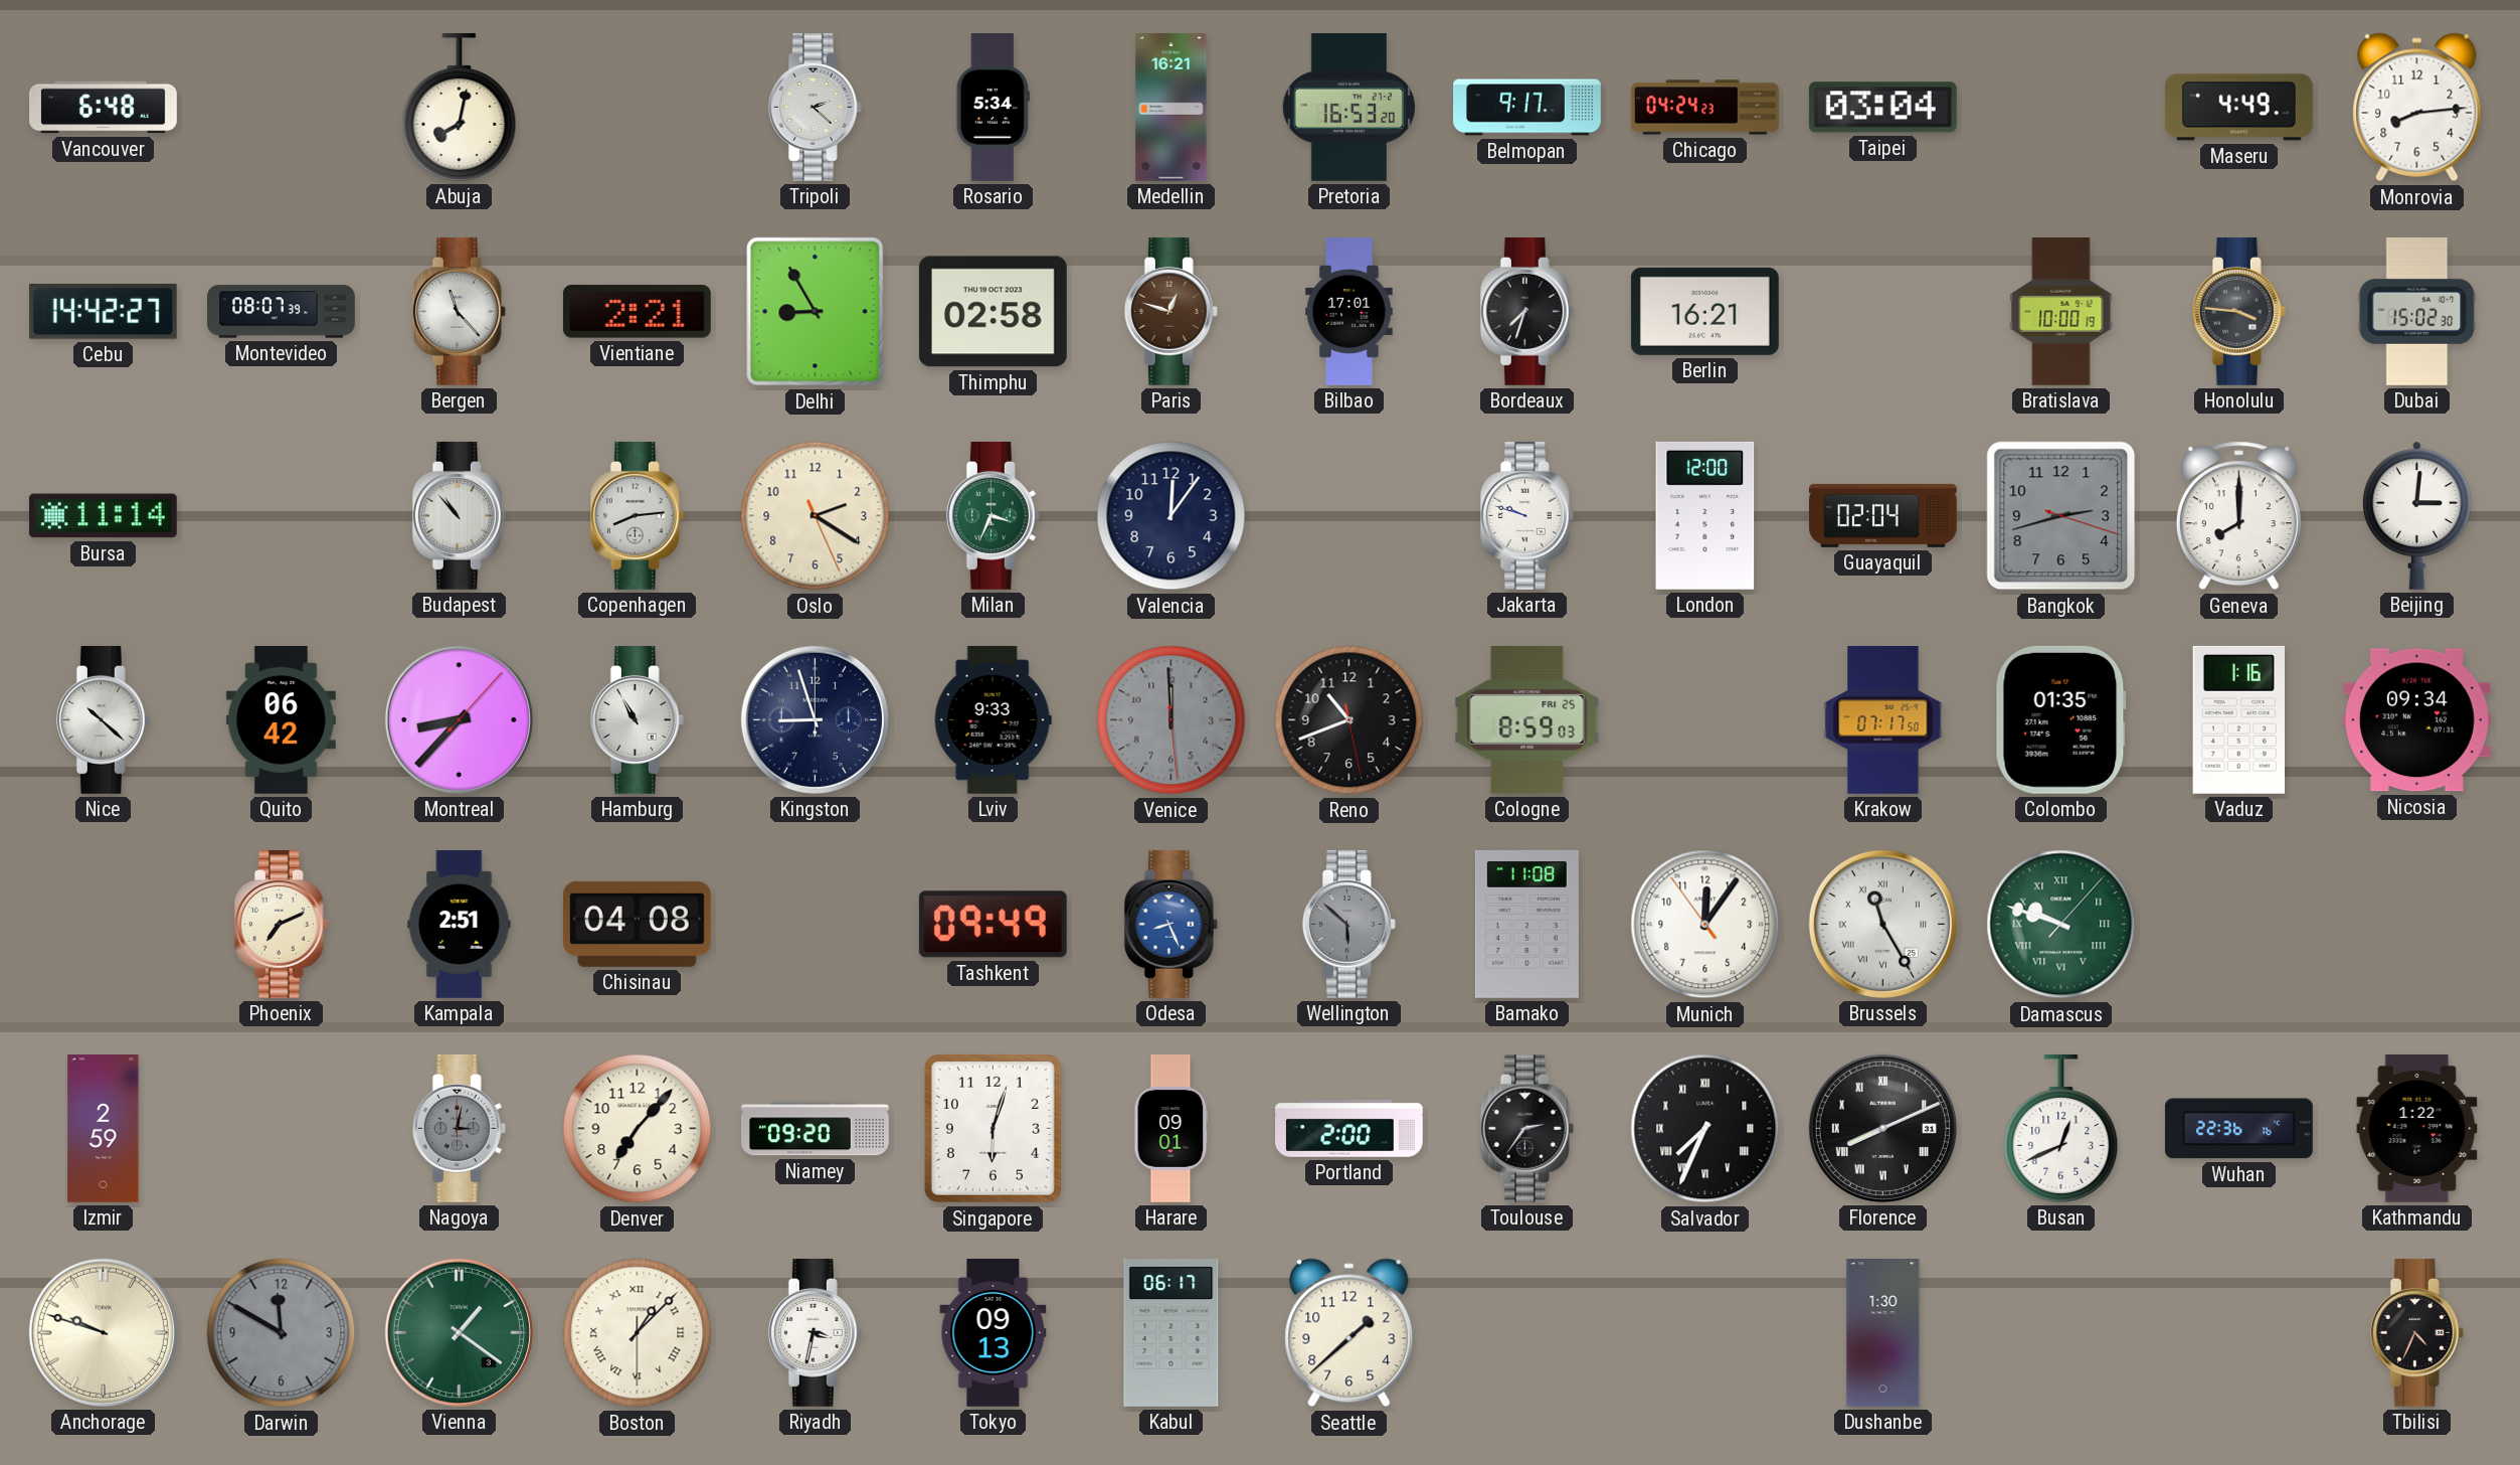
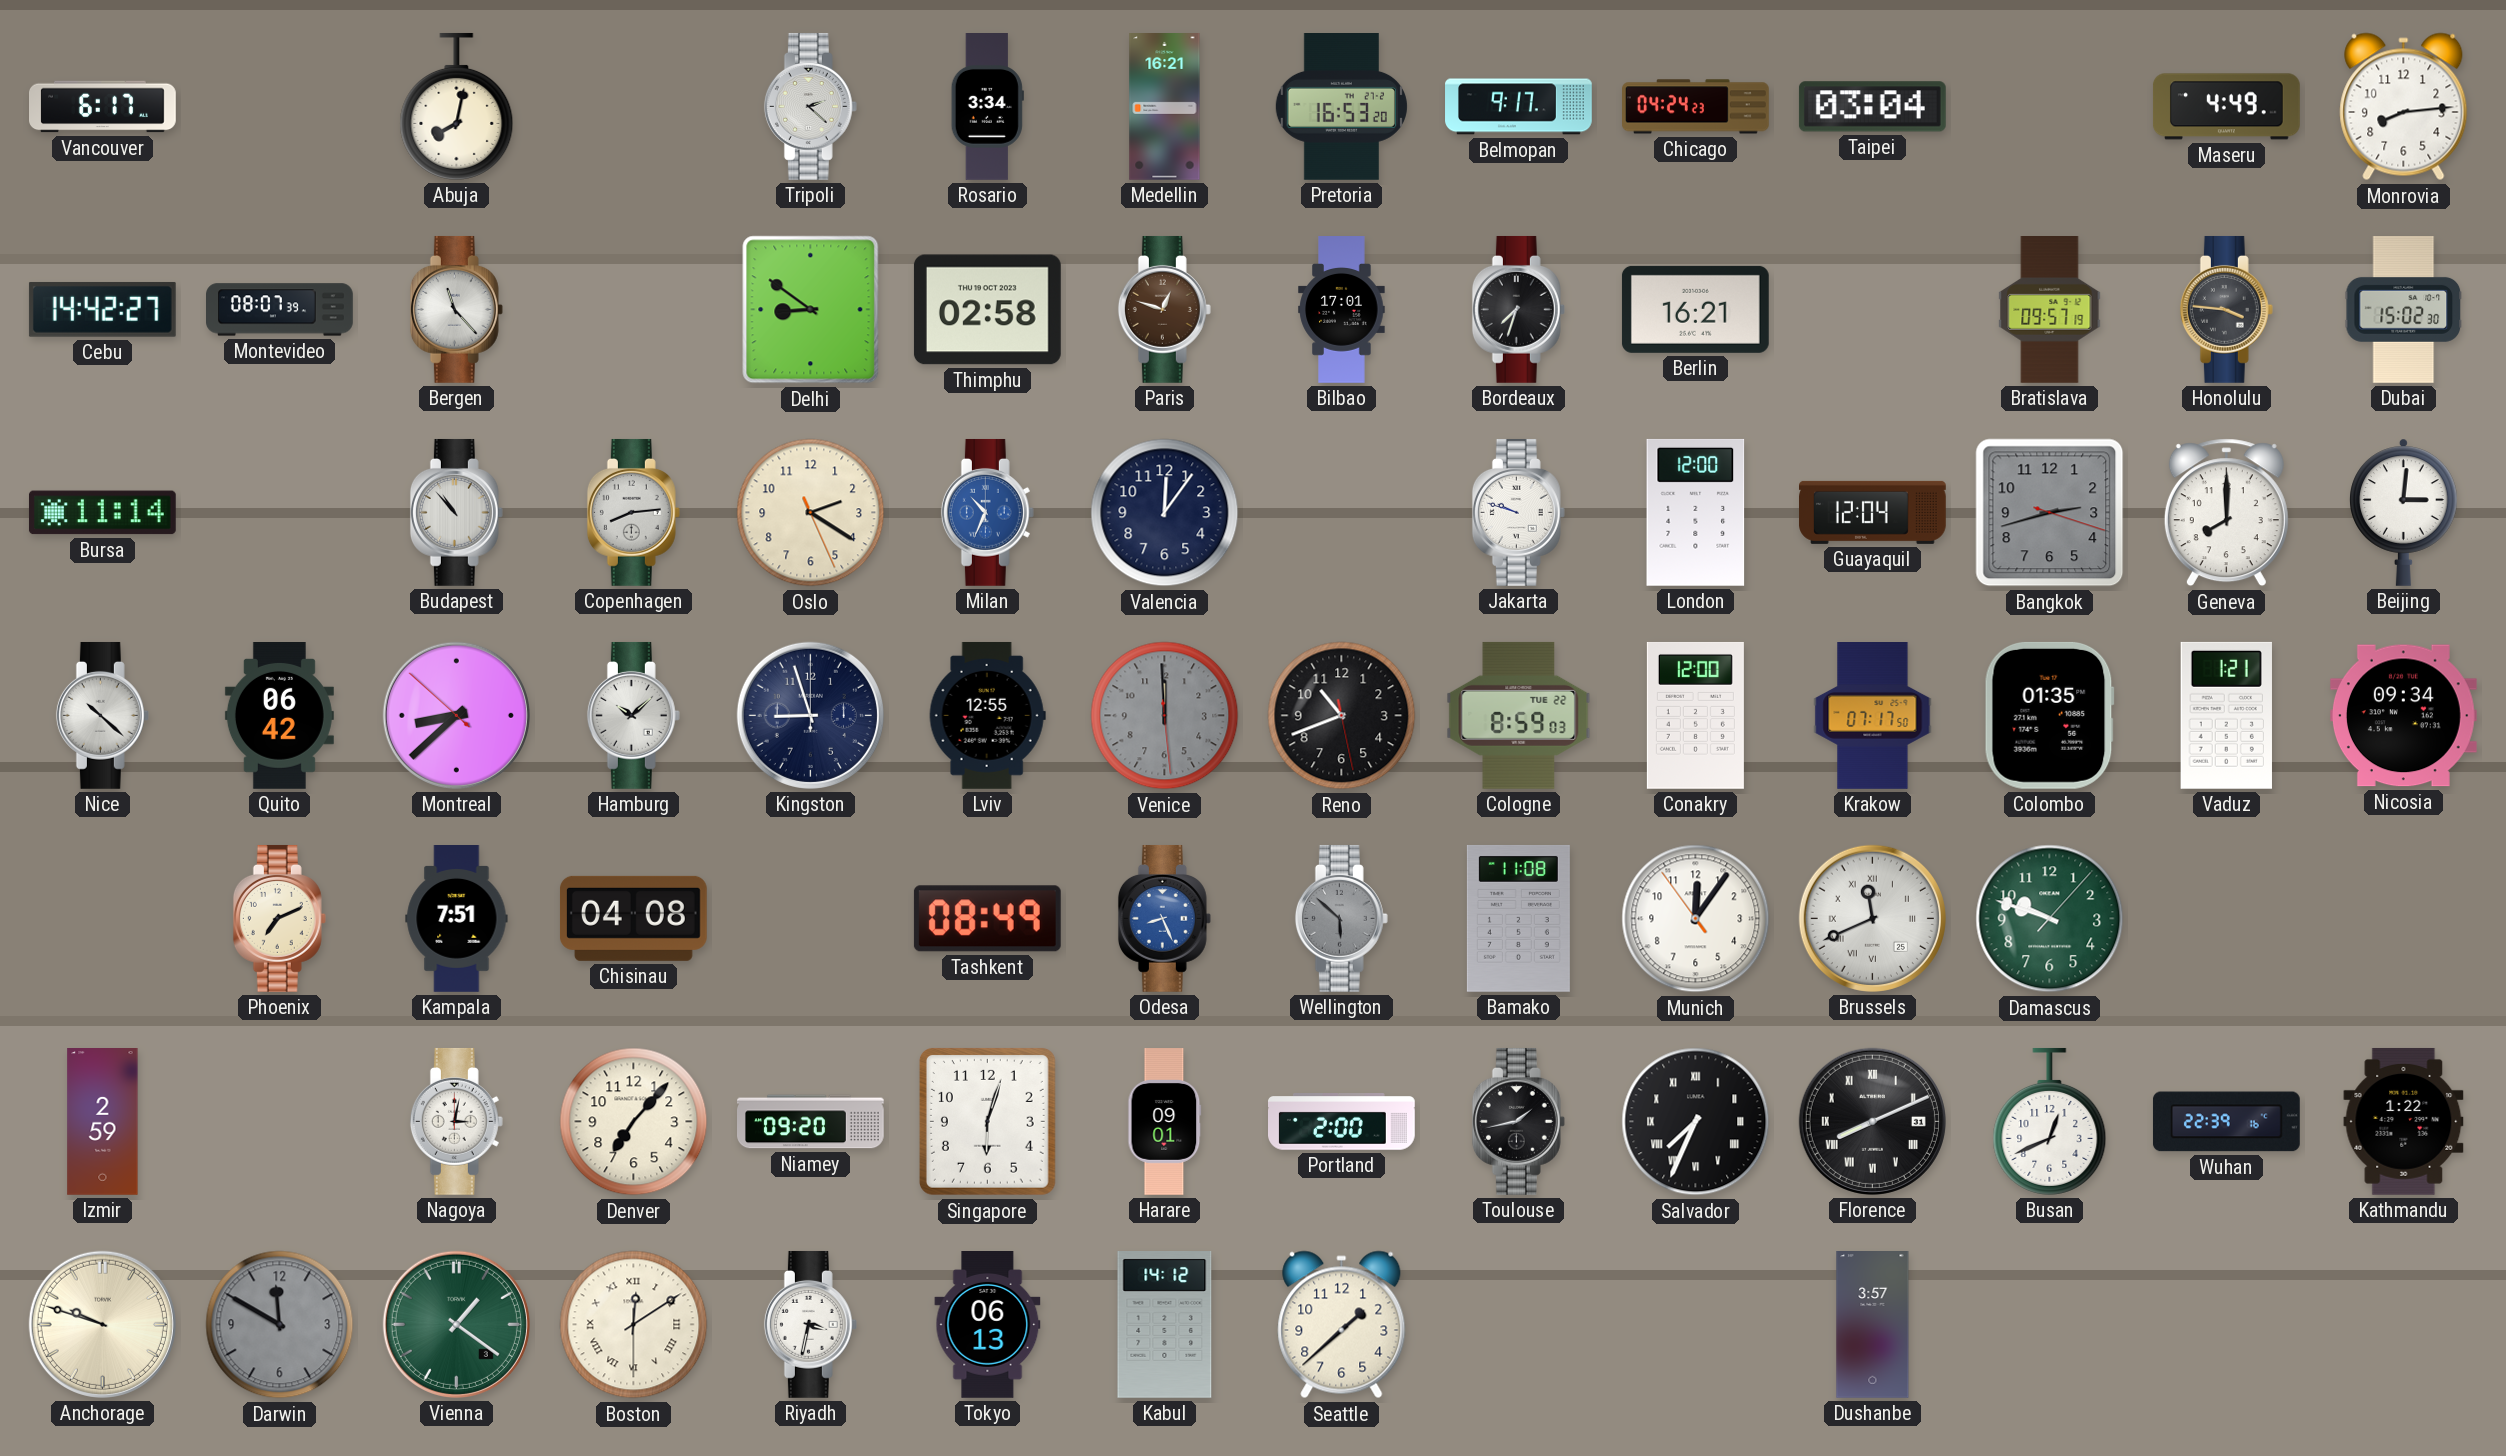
Vancouver: 6:48 -> 6:17 (103, 107)
Rosario: 5:34 -> 3:34 (987, 107)
Vientiane: 2:21 -> none (637, 312)
Delhi: 8:55 -> 8:51 (811, 310)
Bratislava: 10:00 -> 09:57 (2050, 310)
Milan: 3:34 -> 10:34 (987, 512)
Milan dial: green -> blue (987, 512)
Guayaquil: 02:04 -> 12:04 (1873, 512)
Montreal: 8:37:07 -> 8:37:52 (456, 715)
Hamburg: 10:55 -> 10:08 (633, 715)
Lviv: 9:33 -> 12:55 (987, 715)
Cologne date: FRI 25 -> TUE 22 (1519, 715)
Conakry: none -> 12:00 (1695, 715)
Vaduz: 1:16 -> 1:21 (2226, 715)
Kampala: 2:51 -> 7:51 (457, 919)
Tashkent: 09:49 -> 08:49 (987, 919)
Brussels: 11:25 -> 11:41 (1872, 918)
Damascus numerals: Roman -> Arabic (2050, 919)
Nagoya dial: grey -> white (456, 1121)
Toulouse: 2:36 -> 1:43 (1518, 1121)
Wuhan: 22:36 -> 22:39 (2226, 1122)
Boston: 1:07 -> 12:09 (634, 1325)
Tokyo: 09:13 -> 06:13 (988, 1325)
Kabul: 06:17 -> 14:12 (1165, 1325)
Dushanbe: 1:30 -> 3:57 (1873, 1325)
Tbilisi: 4:34 -> none (2416, 1332)
